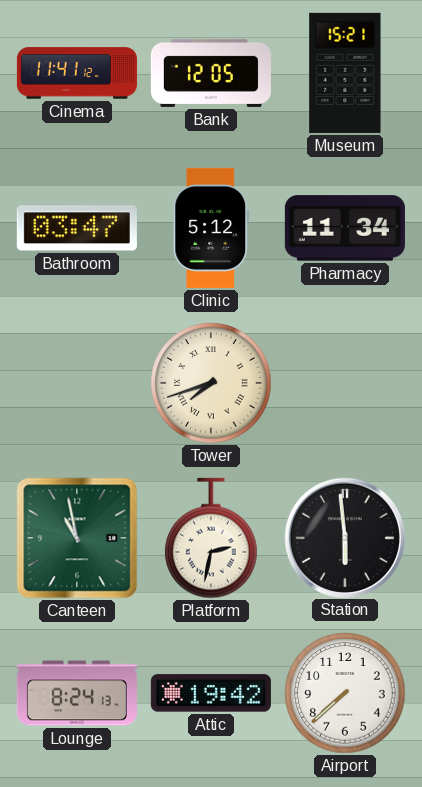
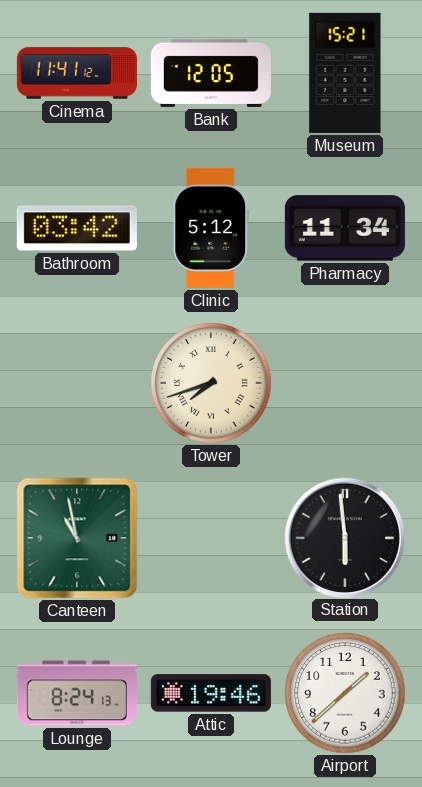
Bathroom: 03:47 -> 03:42 (77, 228)
Platform: 2:32 -> none (211, 538)
Attic: 19:42 -> 19:46 (211, 693)
Airport: 7:38 -> 1:38 (345, 693)
